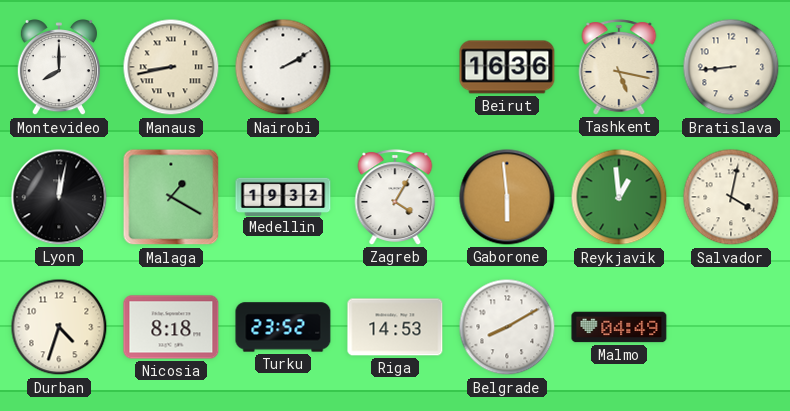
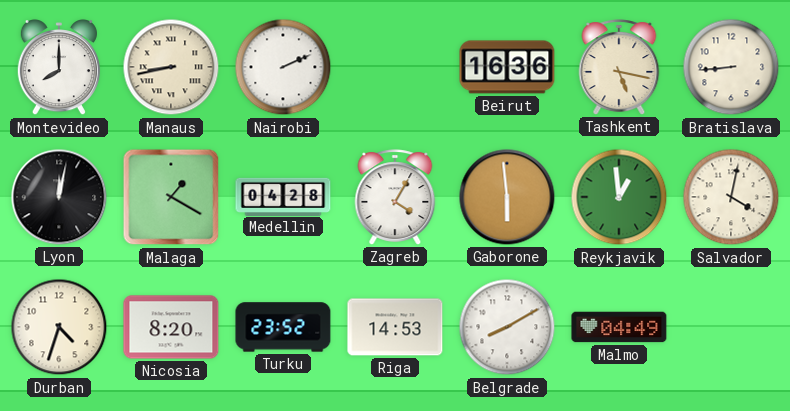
Nairobi: 2:10 -> 2:11 (283, 67)
Medellin: 19:32 -> 04:28 (283, 196)
Nicosia: 8:18 -> 8:20 (171, 327)
